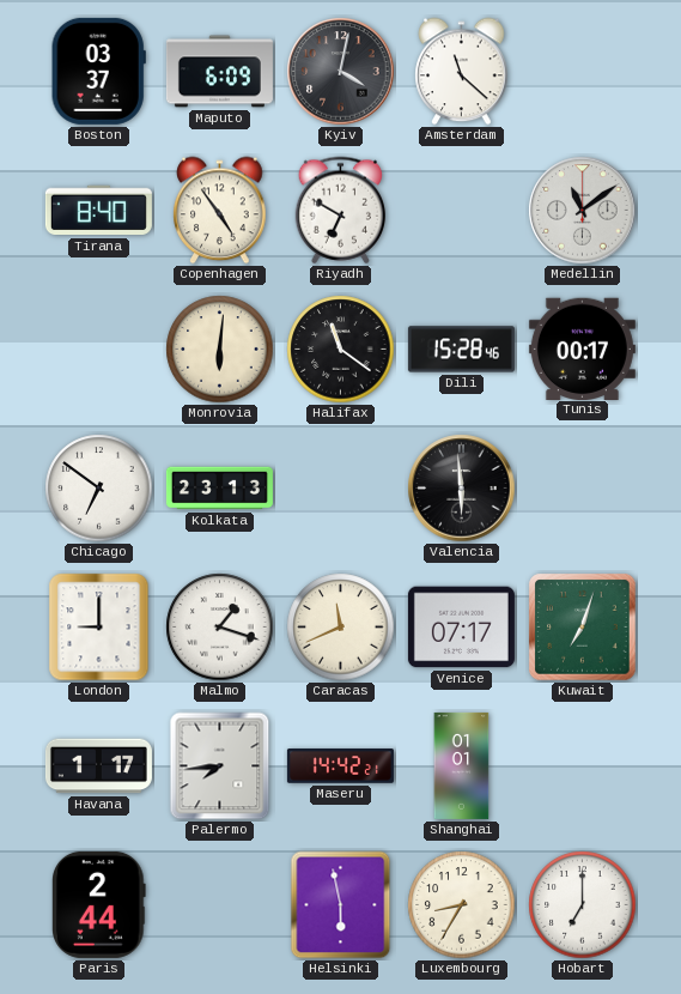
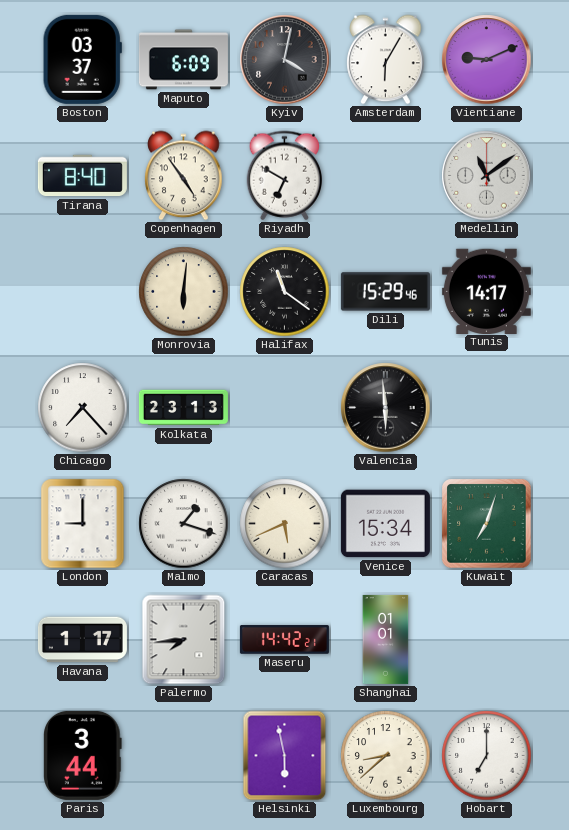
Amsterdam: 11:22 -> 6:05 (386, 60)
Vientiane: none -> 9:11 (487, 60)
Dili: 15:28 -> 15:29 (385, 292)
Tunis: 00:17 -> 14:17 (486, 291)
Chicago: 6:51 -> 7:23 (83, 408)
Caracas: 11:41 -> 5:41 (285, 524)
Venice: 07:17 -> 15:34 (385, 524)
Paris: 2:44 -> 3:44 (83, 755)
Luxembourg: 8:35 -> 8:38 (386, 756)
